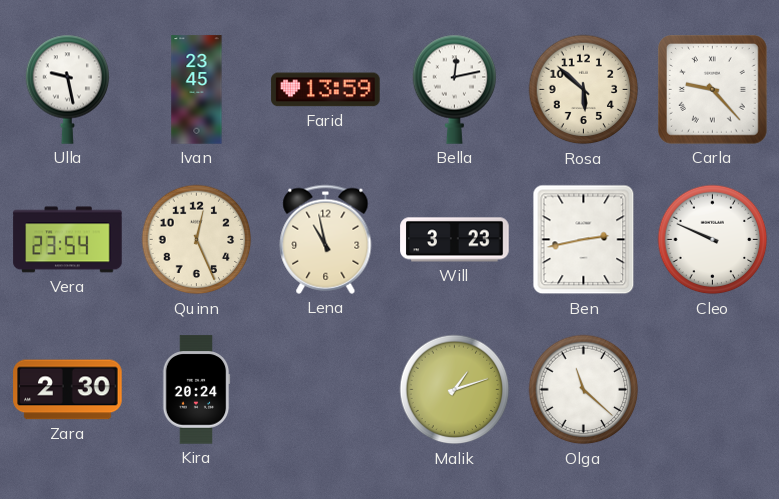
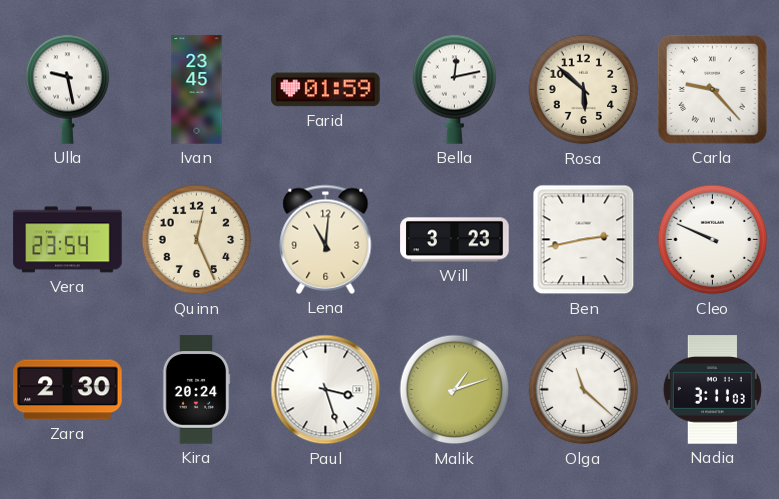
Farid: 13:59 -> 01:59 (326, 90)
Lena: 10:58 -> 11:01 (326, 239)
Paul: none -> 3:27 (326, 390)
Nadia: none -> 3:11 (712, 390)
